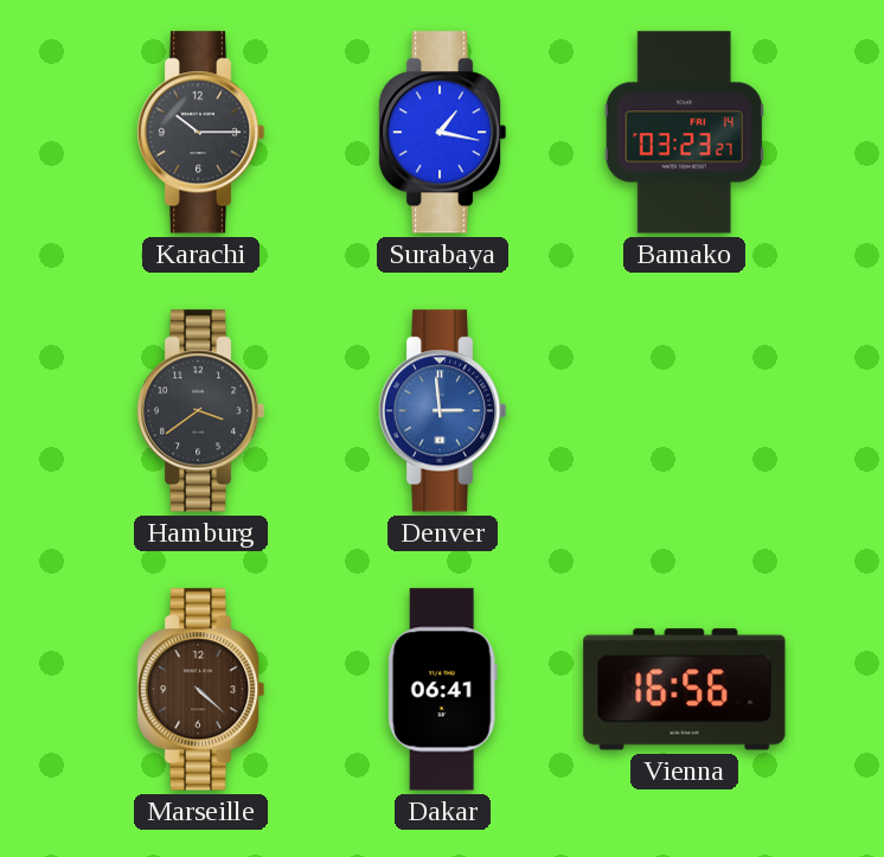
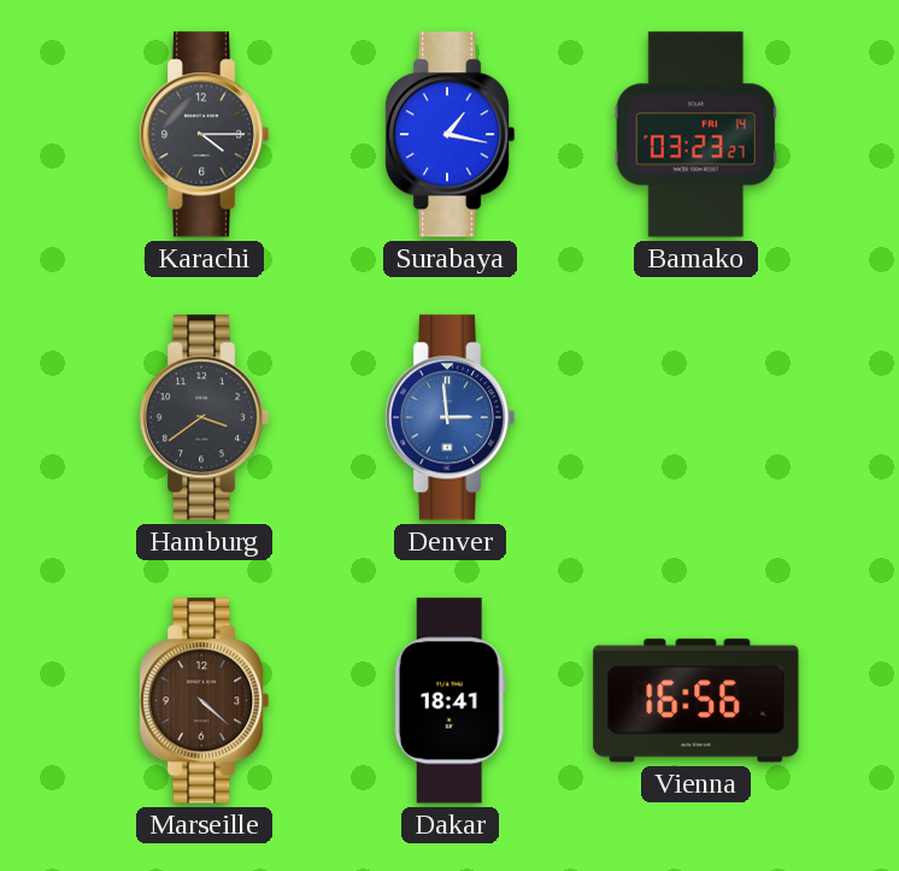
Karachi: 10:15 -> 4:15 (204, 135)
Dakar: 06:41 -> 18:41 (449, 701)
